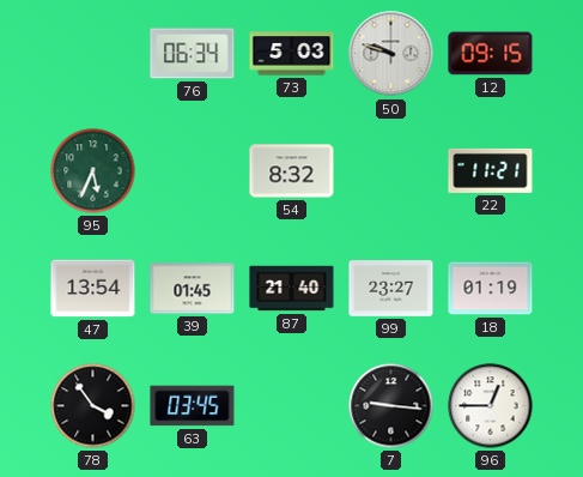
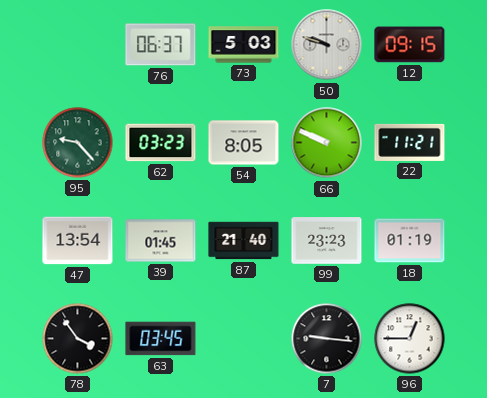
76: 06:34 -> 06:37 (161, 45)
95: 5:34 -> 9:23 (78, 143)
62: none -> 03:23 (161, 143)
54: 8:32 -> 8:05 (244, 143)
66: none -> 9:49 (327, 143)
99: 23:27 -> 23:23 (327, 241)
